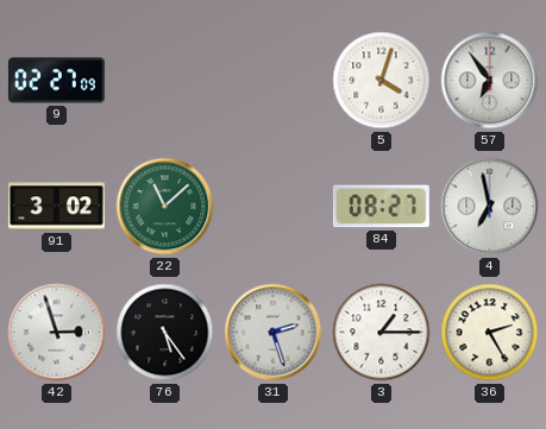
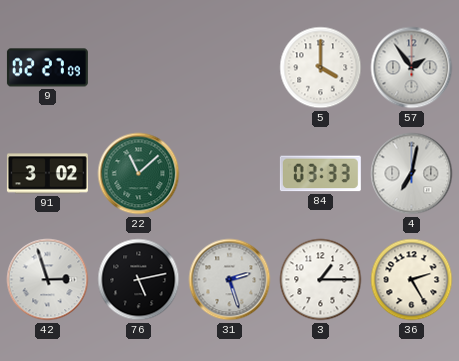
5: 4:03 -> 4:00 (321, 68)
57: 6:54 -> 1:54 (412, 68)
84: 08:27 -> 03:33 (320, 174)
4: 6:58 -> 7:02 (412, 174)
76: 5:24 -> 5:13 (139, 280)
